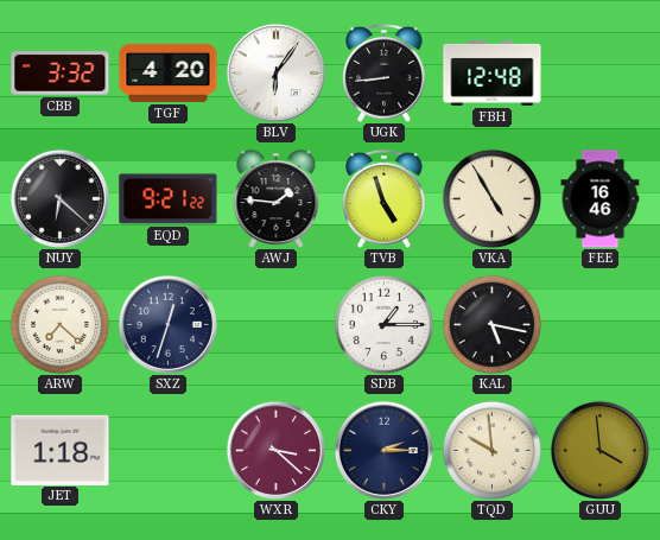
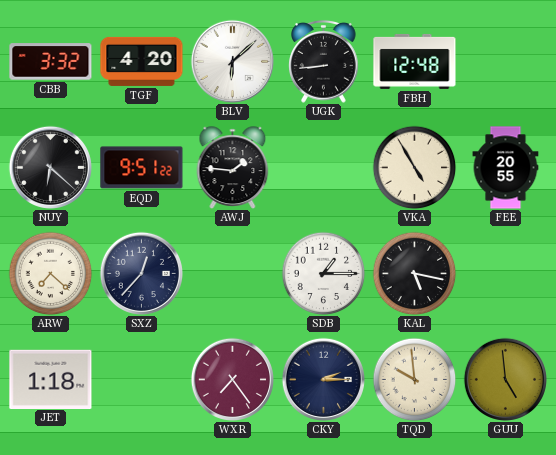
BLV: 6:06 -> 6:08 (232, 61)
EQD: 9:21 -> 9:51 (142, 168)
TVB: 4:57 -> none (385, 199)
FEE: 16:46 -> 20:55 (506, 168)
SXZ: 12:33 -> 12:37 (141, 273)
WXR: 3:22 -> 7:24 (232, 379)
GUU: 3:59 -> 4:59 (505, 379)
